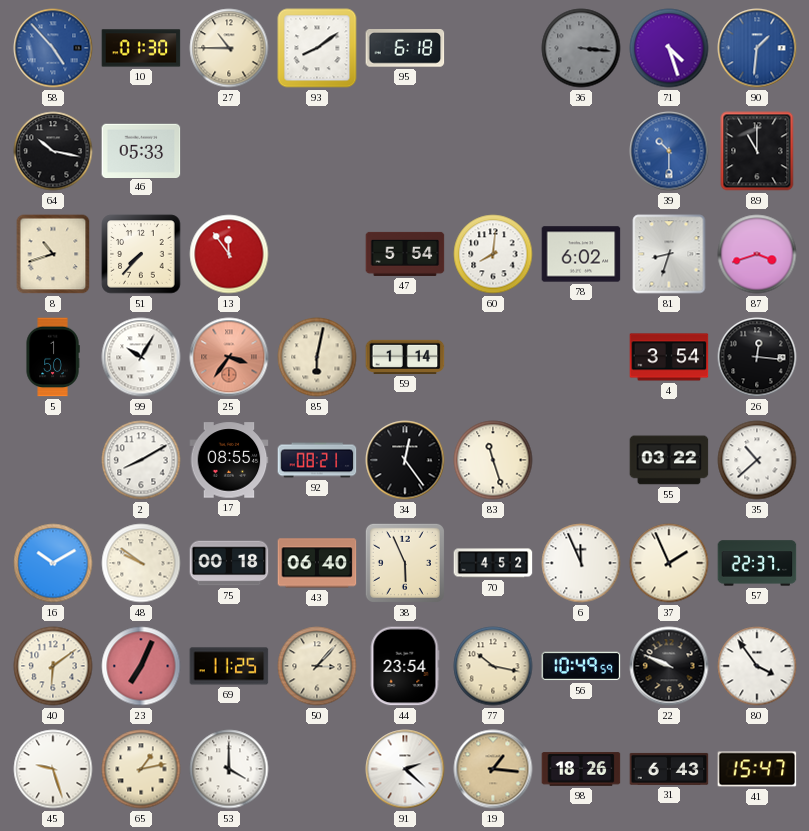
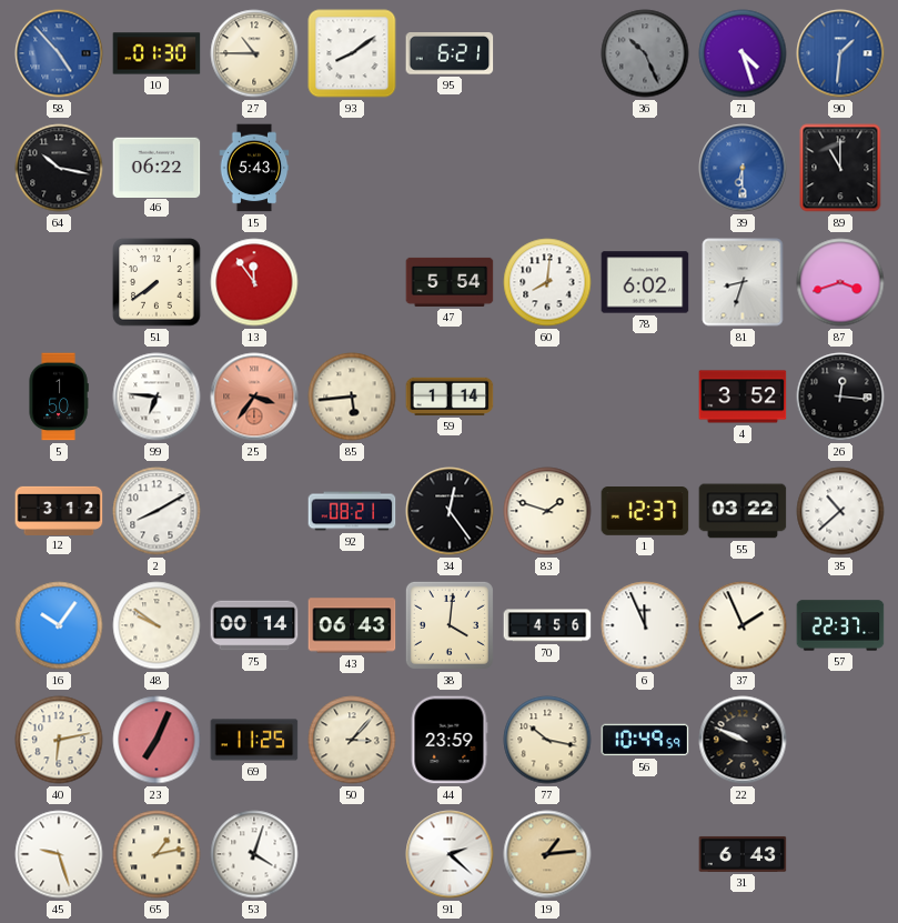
95: 6:18 -> 6:21 (450, 53)
36: 3:16 -> 10:26 (645, 53)
46: 05:33 -> 06:22 (157, 167)
15: none -> 5:43 (254, 168)
39: 10:30 -> 6:30 (743, 168)
8: 10:42 -> none (53, 254)
51: 7:37 -> 7:39 (157, 282)
99: 10:05 -> 6:46 (157, 397)
85: 6:02 -> 5:44 (352, 397)
4: 3:54 -> 3:52 (743, 397)
12: none -> 3:12 (59, 510)
17: 08:55 -> none (229, 460)
83: 11:27 -> 1:48 (547, 511)
1: none -> 12:37 (645, 512)
16: 10:10 -> 10:06 (59, 625)
75: 00:18 -> 00:14 (254, 625)
43: 06:40 -> 06:43 (352, 625)
38: 5:56 -> 4:01 (450, 625)
70: 4:52 -> 4:56 (547, 625)
40: 6:09 -> 6:13 (59, 740)
44: 23:54 -> 23:59 (450, 740)
80: 3:54 -> none (757, 666)
53: 4:00 -> 4:03 (254, 854)
19: 1:16 -> 1:14 (547, 854)
98: 18:26 -> none (581, 769)
41: 15:47 -> none (757, 769)
